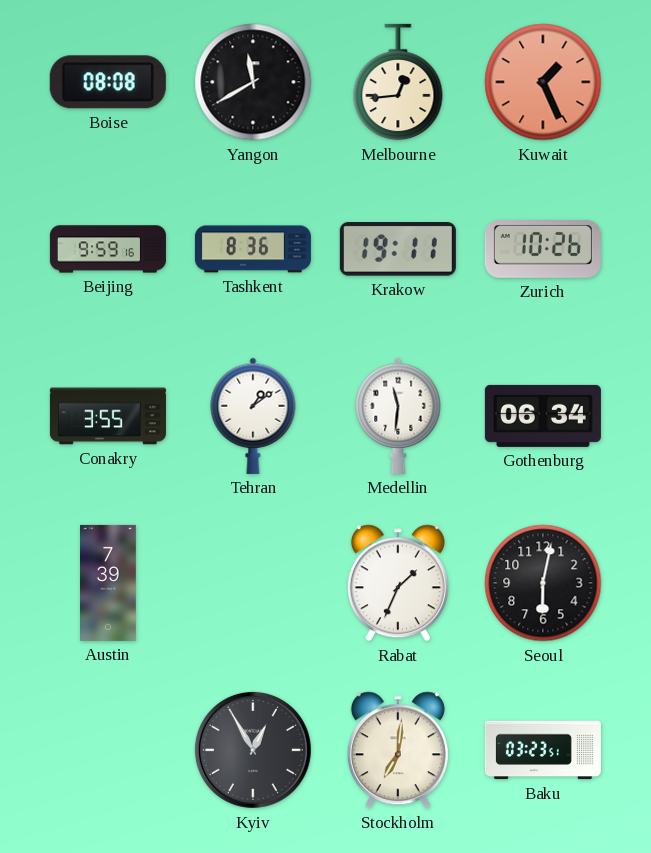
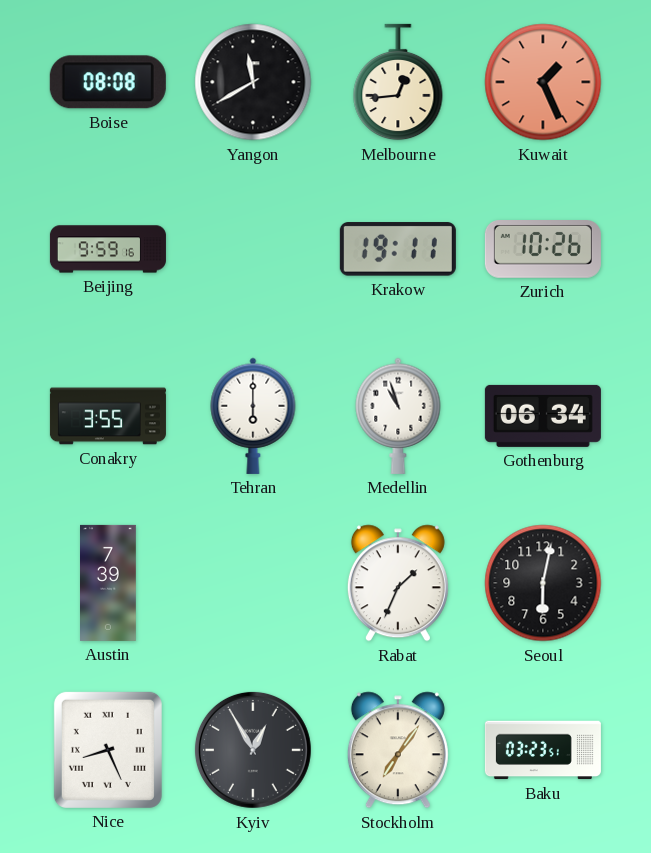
Tashkent: 8:36 -> none (253, 249)
Tehran: 1:09 -> 6:00 (253, 416)
Medellin: 11:31 -> 10:57 (398, 416)
Nice: none -> 8:26 (108, 750)
Stockholm: 7:01 -> 7:06 (398, 750)
